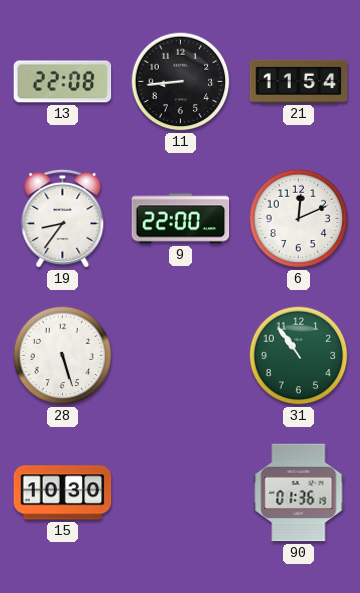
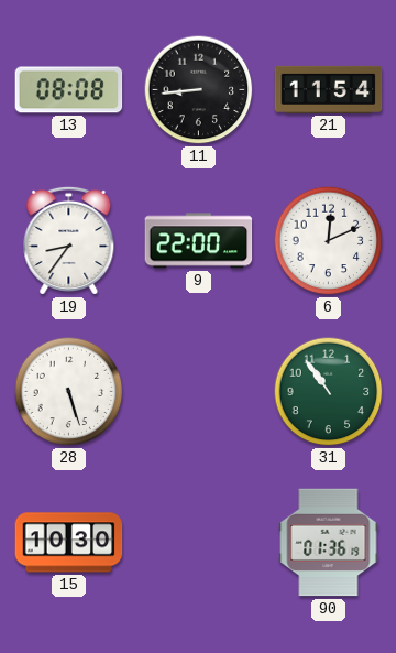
13: 22:08 -> 08:08 (69, 90)
